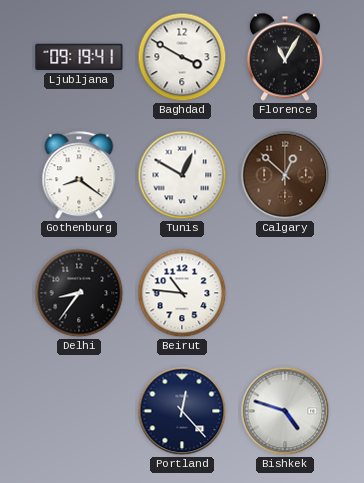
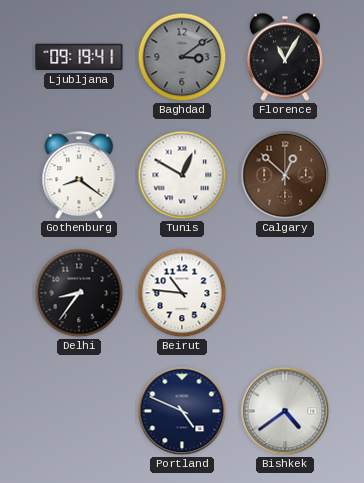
Baghdad: 3:50 -> 3:09 (182, 57)
Baghdad dial: white -> grey (182, 57)
Portland: 12:23 -> 4:49 (182, 411)
Bishkek: 4:48 -> 4:39 (285, 411)
